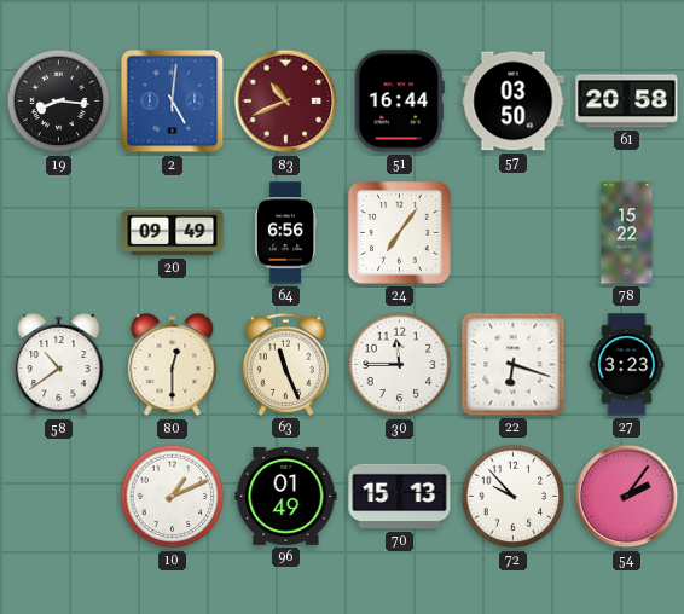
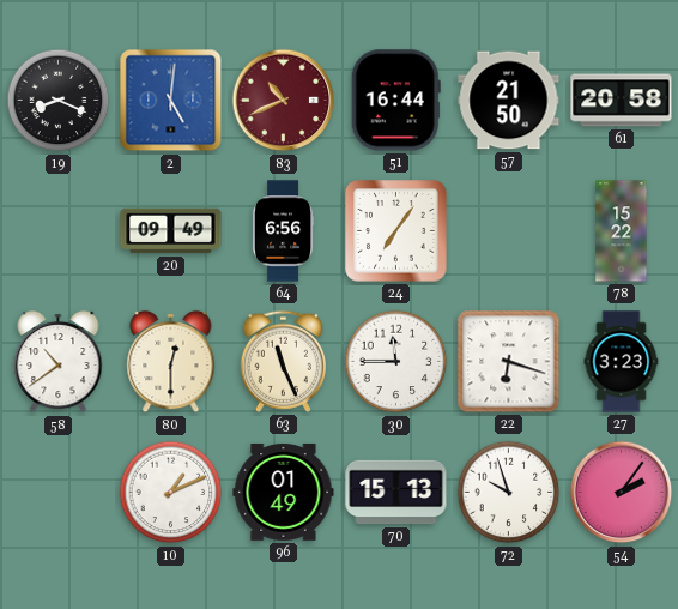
19: 8:16 -> 8:19 (59, 101)
57: 03:50 -> 21:50 (509, 101)
72: 9:53 -> 9:57 (509, 493)
